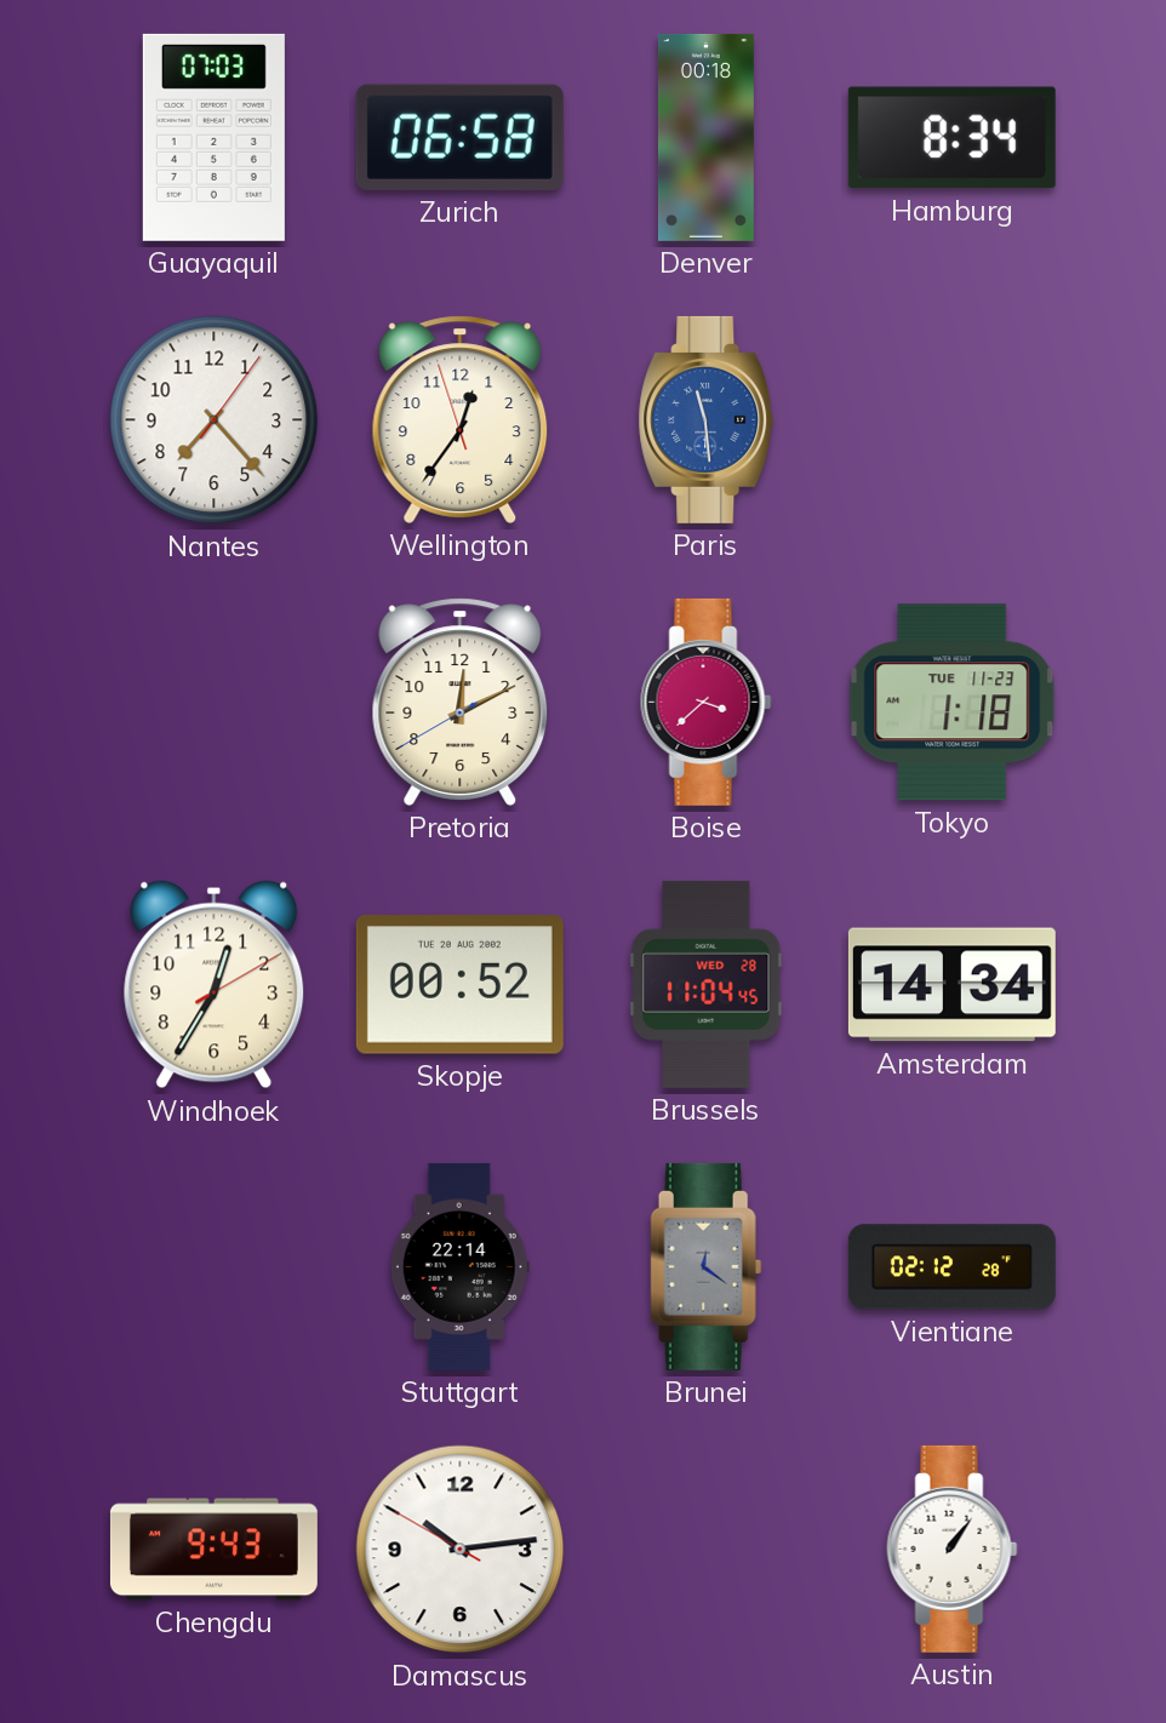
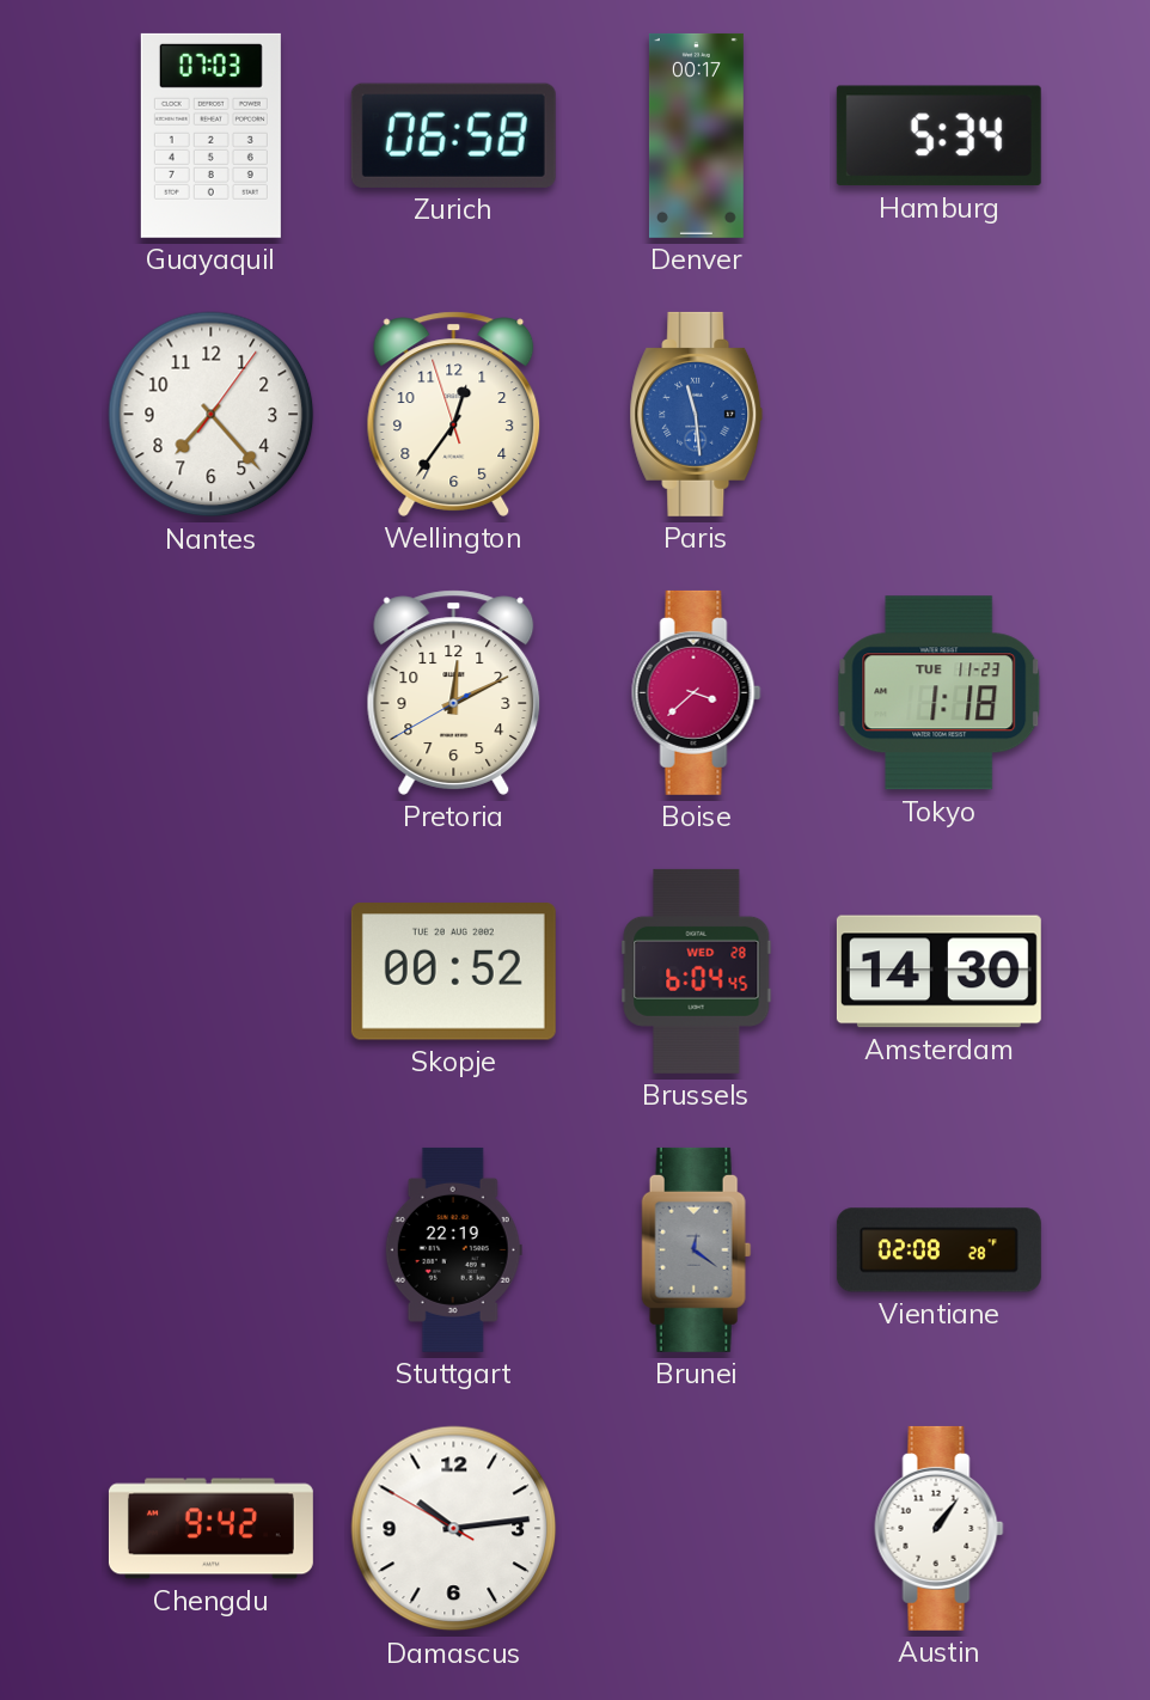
Denver: 00:18 -> 00:17 (696, 135)
Hamburg: 8:34 -> 5:34 (938, 136)
Windhoek: 12:35 -> none (215, 985)
Brussels: 11:04 -> 6:04 (697, 971)
Amsterdam: 14:34 -> 14:30 (938, 972)
Stuttgart: 22:14 -> 22:19 (453, 1249)
Vientiane: 02:12 -> 02:08 (938, 1250)
Chengdu: 9:43 -> 9:42 (210, 1529)
